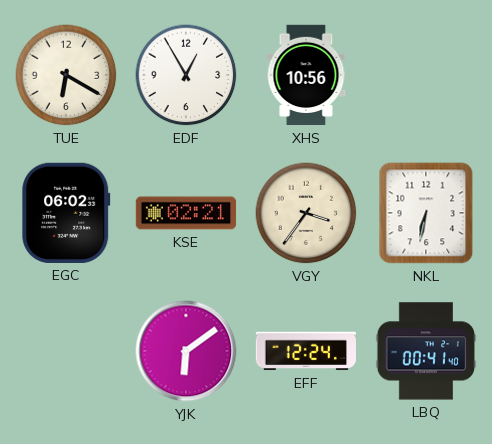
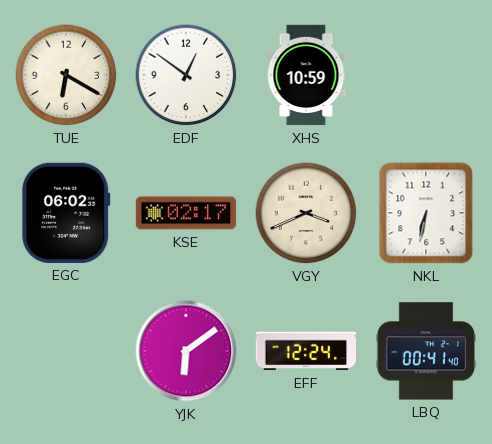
EDF: 12:55 -> 12:51 (186, 75)
XHS: 10:56 -> 10:59 (306, 75)
KSE: 02:21 -> 02:17 (186, 213)
VGY: 3:36 -> 3:41 (306, 213)
